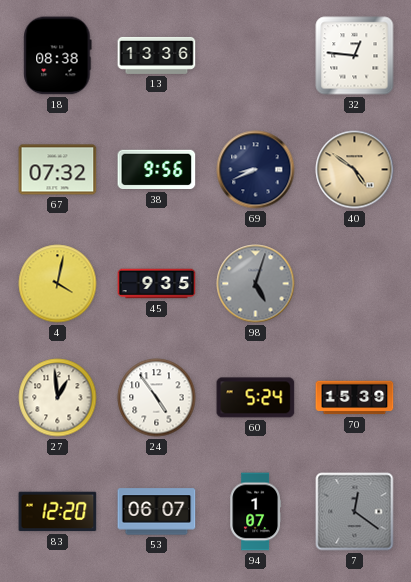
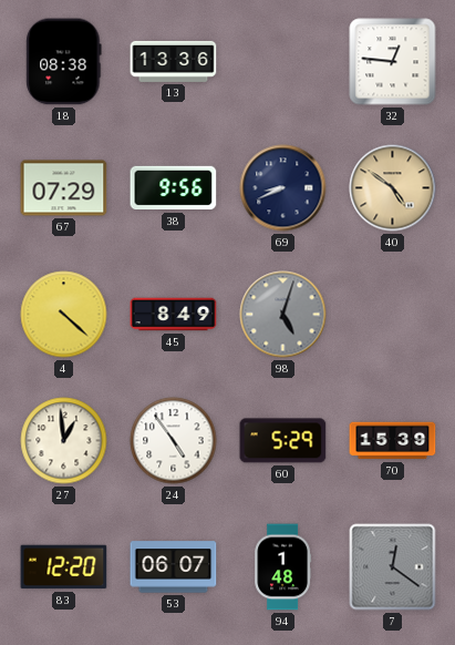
67: 07:32 -> 07:29 (64, 188)
4: 4:02 -> 4:22 (64, 315)
45: 9:35 -> 8:49 (174, 315)
60: 5:24 -> 5:29 (283, 441)
94: 1:07 -> 1:48 (283, 567)
